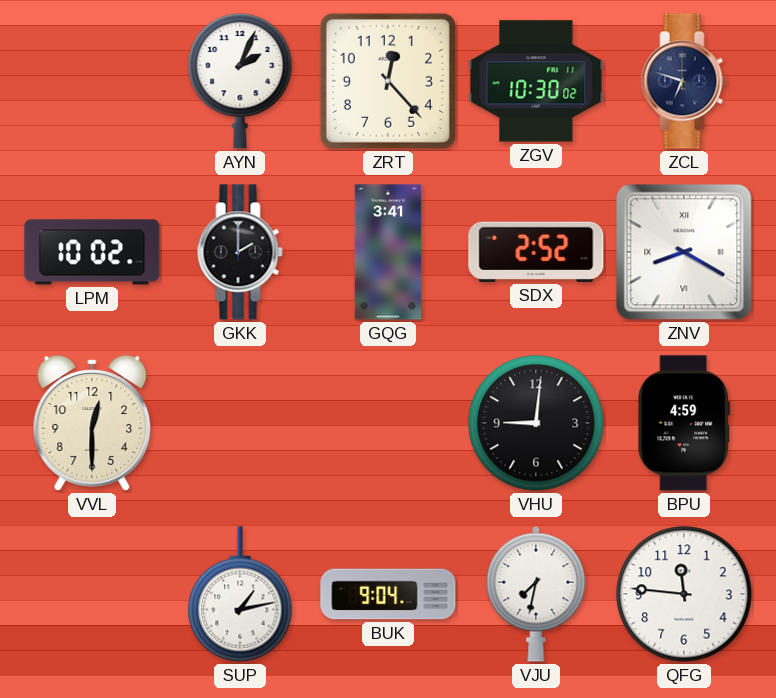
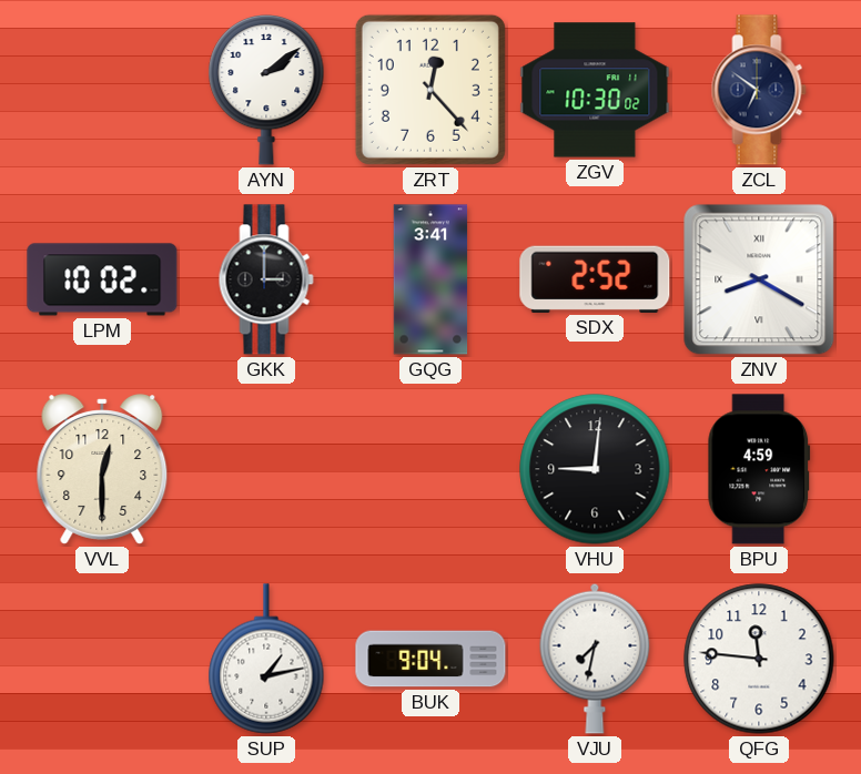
AYN: 2:04 -> 2:09 (266, 90)
ZCL: 6:48 -> 6:51 (759, 90)
GKK: 2:00 -> 3:00 (266, 279)
